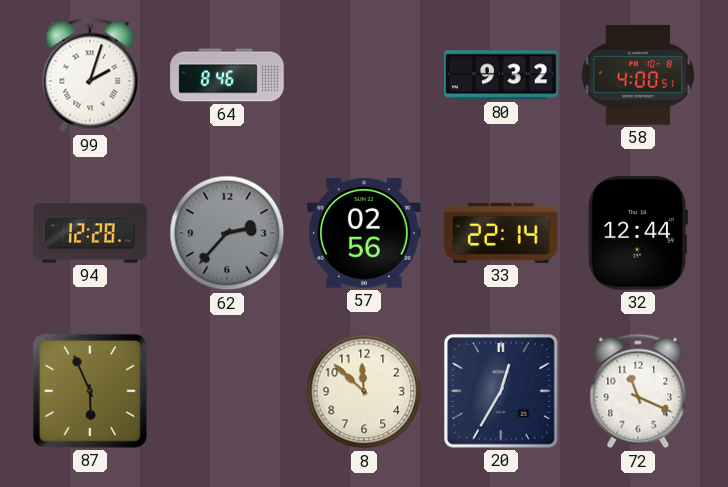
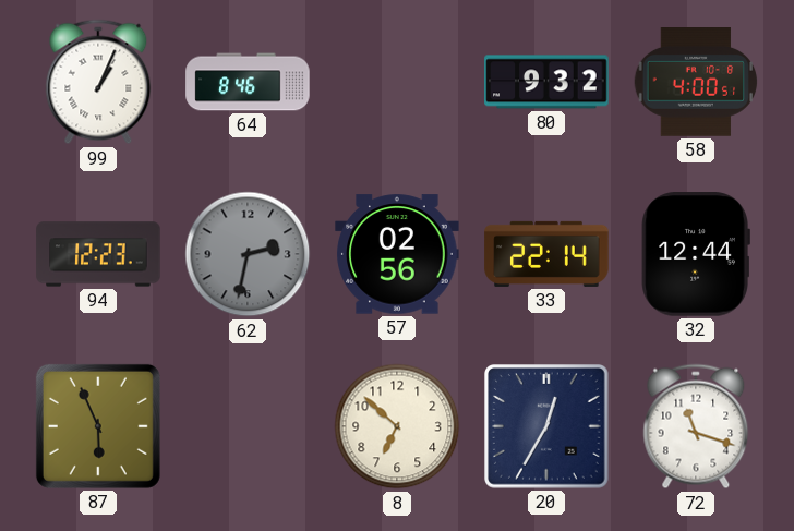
99: 2:03 -> 1:04 (98, 82)
94: 12:28 -> 12:23 (98, 254)
62: 2:37 -> 2:32 (248, 254)
8: 11:52 -> 6:52 (397, 426)
72: 11:19 -> 11:18 (696, 426)
